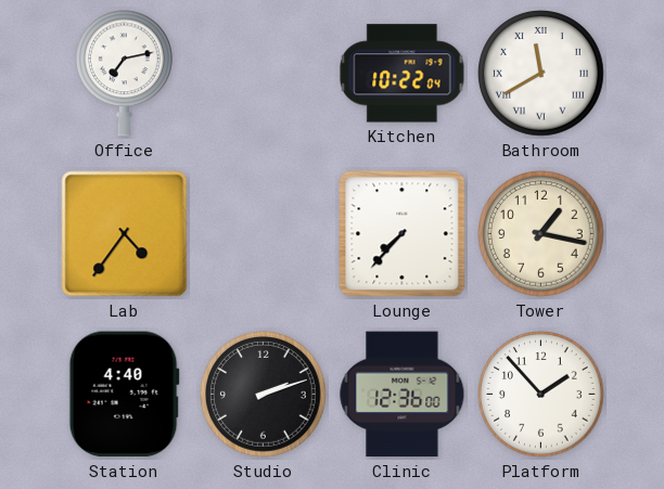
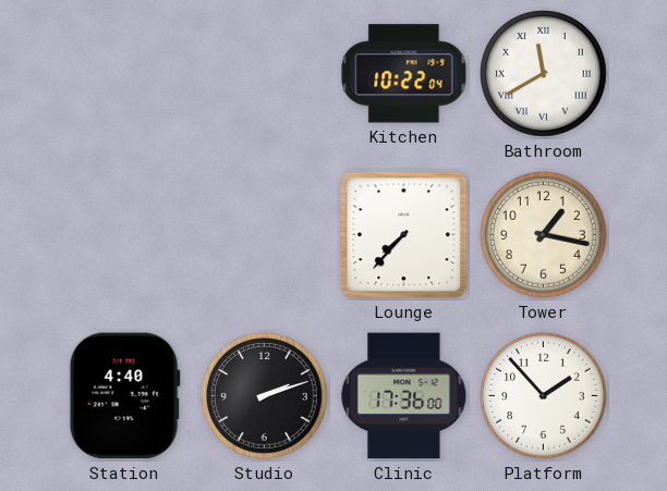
Office: 7:13 -> none (125, 74)
Lab: 4:36 -> none (125, 234)
Clinic: 12:36 -> 17:36 (404, 396)
